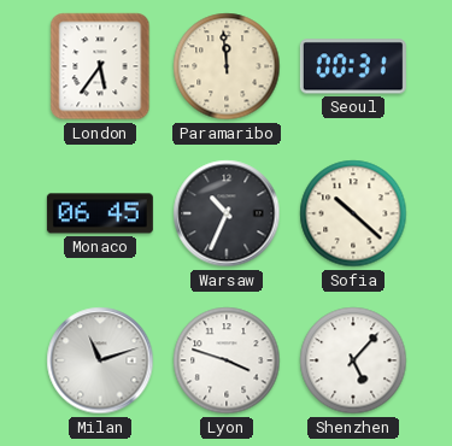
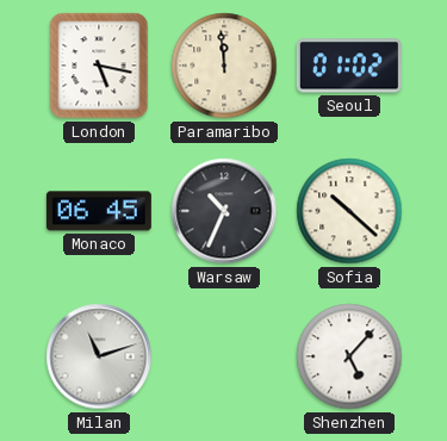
London: 5:36 -> 5:17 (99, 66)
Seoul: 00:31 -> 01:02 (349, 66)
Lyon: 3:48 -> none (227, 360)
